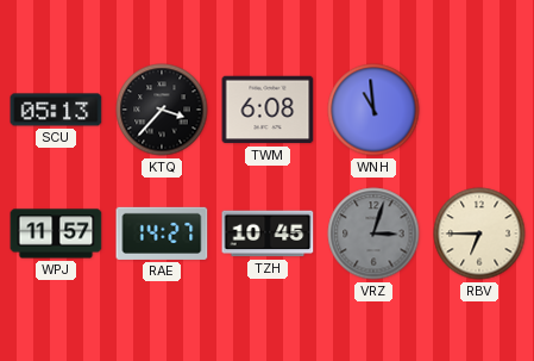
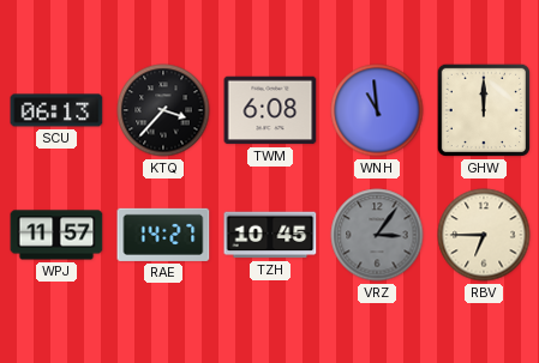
SCU: 05:13 -> 06:13 (56, 110)
GHW: none -> 12:00 (484, 110)
VRZ: 3:03 -> 3:06 (377, 235)
